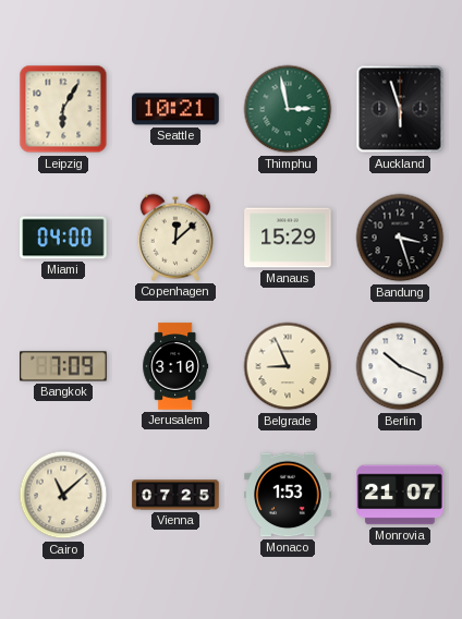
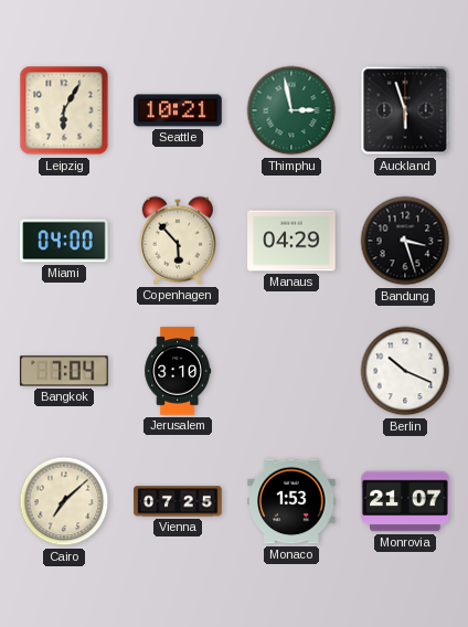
Copenhagen: 12:08 -> 5:53 (177, 241)
Manaus: 15:29 -> 04:29 (291, 241)
Bangkok: 7:09 -> 7:04 (64, 371)
Belgrade: 8:56 -> none (288, 366)
Cairo: 11:08 -> 7:08 (64, 501)
